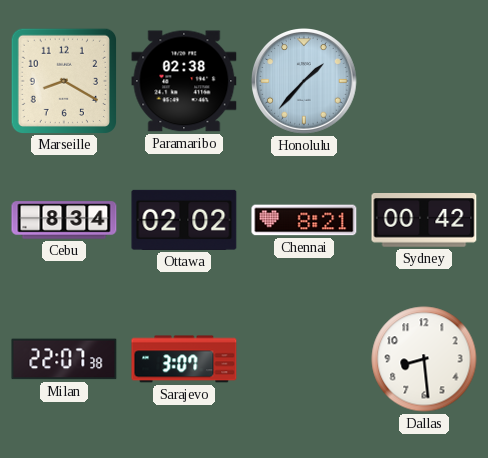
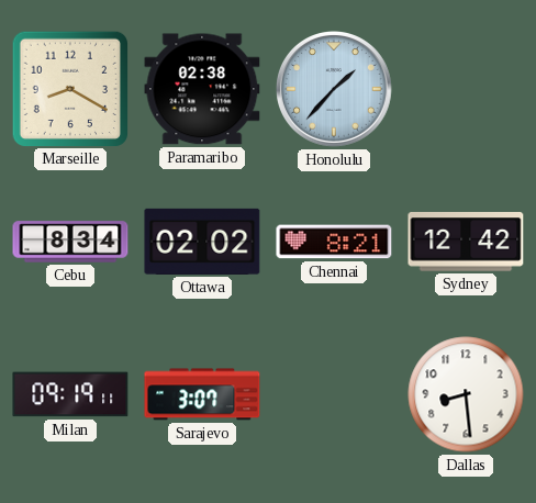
Sydney: 00:42 -> 12:42 (466, 242)
Milan: 22:07 -> 09:19 (70, 394)
